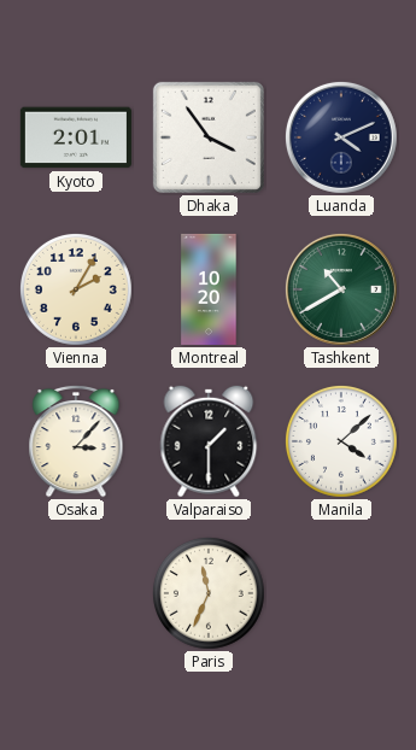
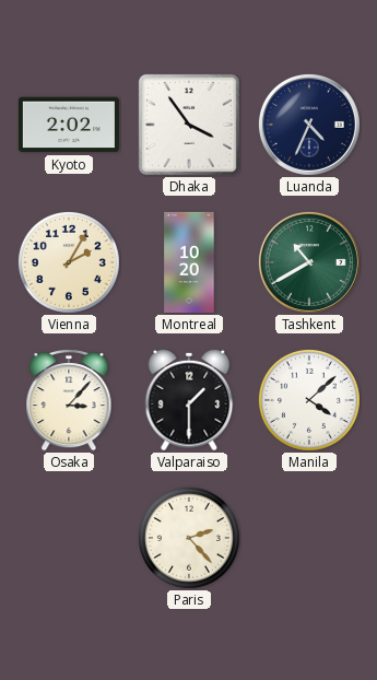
Kyoto: 2:01 -> 2:02 (69, 125)
Luanda: 4:11 -> 4:34 (309, 125)
Paris: 11:34 -> 2:23 (189, 538)
